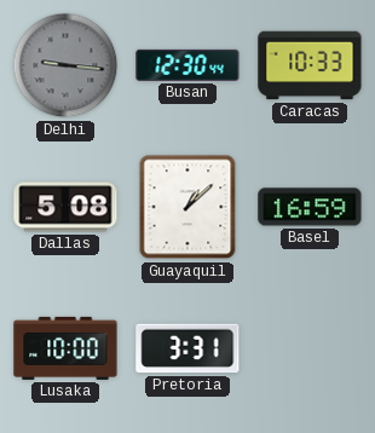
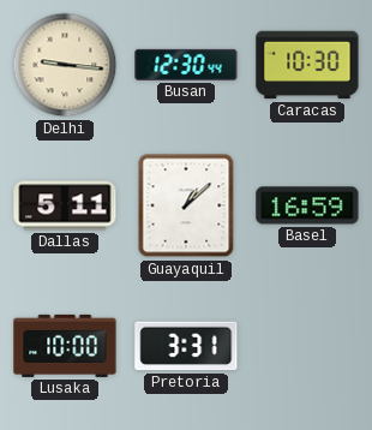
Delhi dial: grey -> cream (65, 65)
Caracas: 10:33 -> 10:30 (307, 65)
Dallas: 5:08 -> 5:11 (65, 205)
